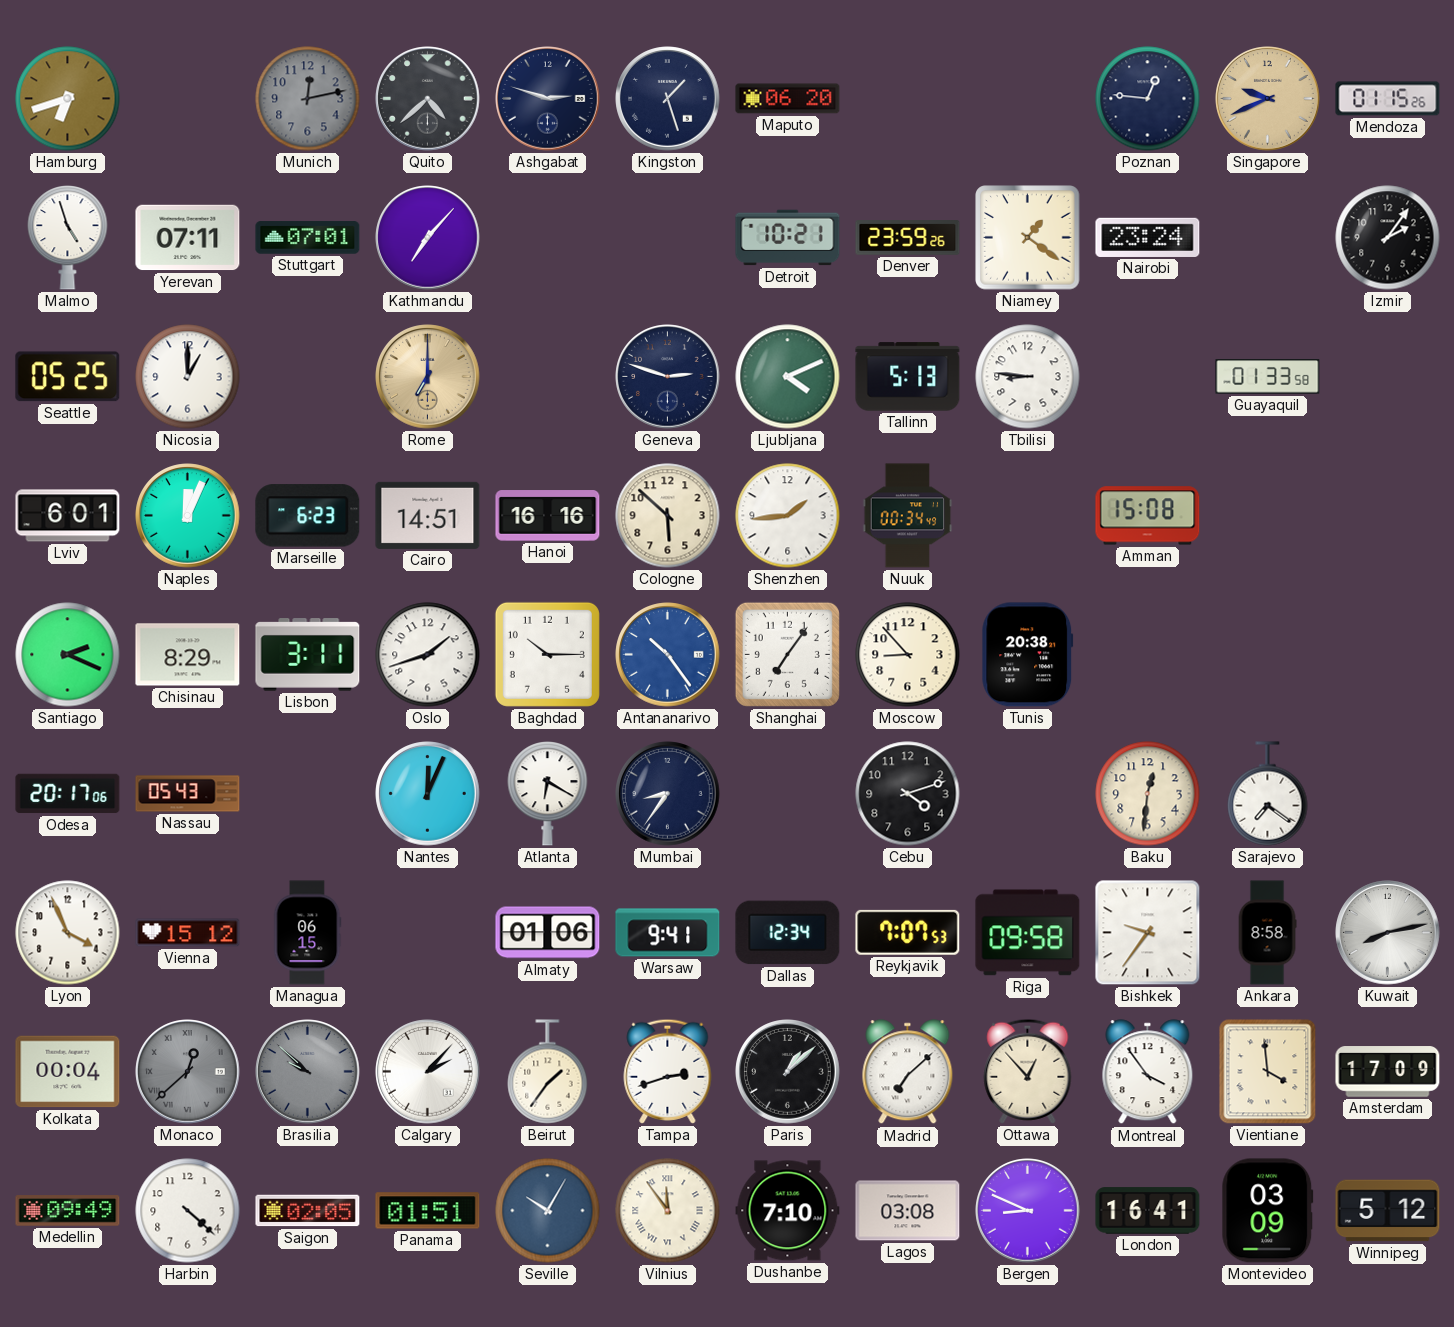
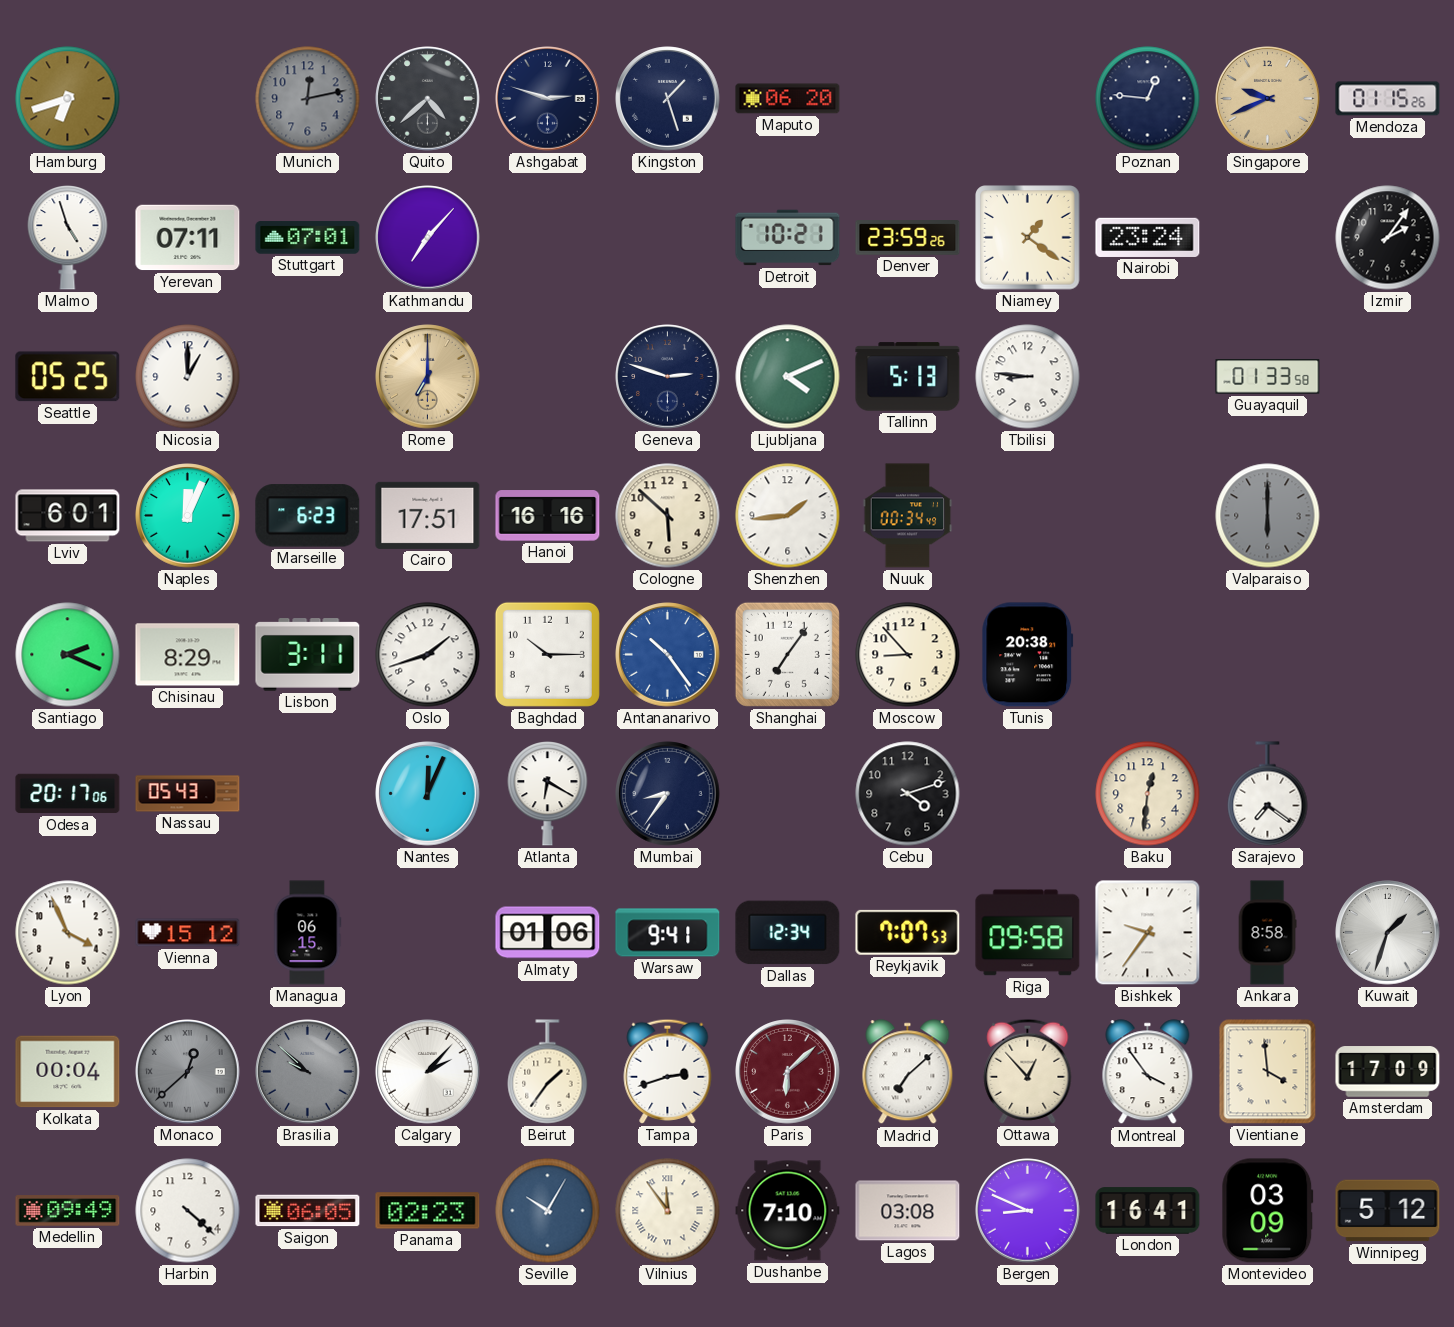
Cairo: 14:51 -> 17:51 (428, 515)
Amman: 15:08 -> none (1148, 516)
Valparaiso: none -> 6:00 (1268, 516)
Kuwait: 8:13 -> 1:33 (1388, 933)
Paris: 1:08 -> 6:08 (788, 1072)
Paris dial: black -> burgundy (788, 1072)
Saigon: 02:05 -> 06:05 (308, 1211)
Panama: 01:51 -> 02:23 (428, 1211)
